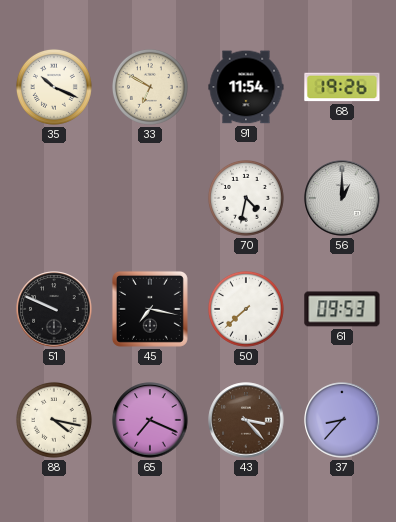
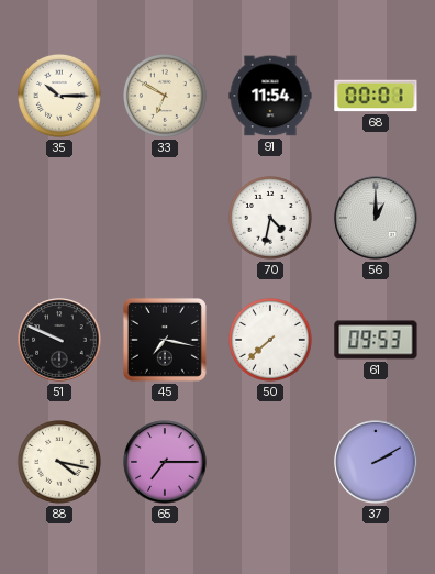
35: 10:19 -> 10:15 (59, 96)
68: 19:26 -> 00:01 (376, 96)
65: 7:19 -> 7:15 (165, 462)
43: 3:23 -> none (246, 420)
37: 8:37 -> 2:10 (376, 462)
